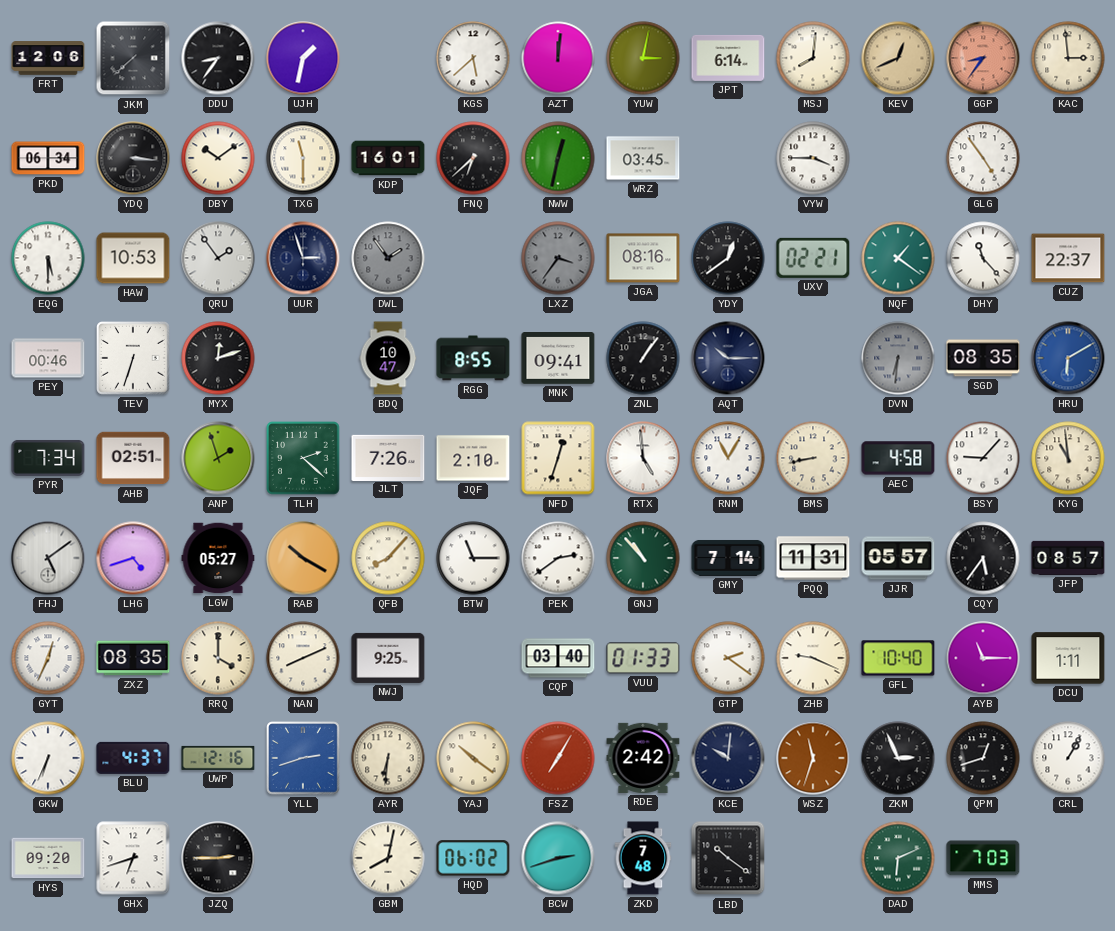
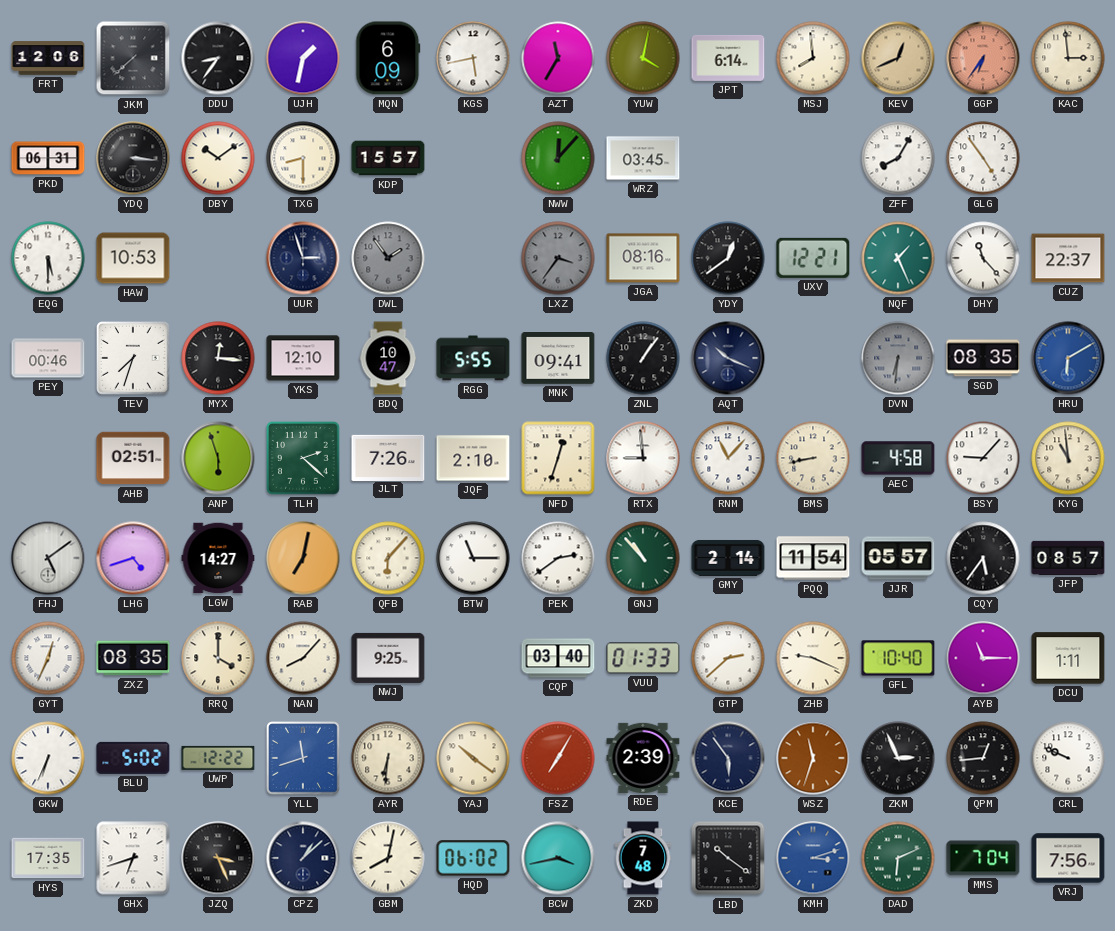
MQN: none -> 6:09 (388, 58)
KGS: 5:38 -> 5:43 (473, 58)
AZT: 12:01 -> 11:35 (558, 58)
YUW: 3:02 -> 4:02 (643, 58)
MSJ: 8:01 -> 7:59 (813, 58)
GGP: 8:36 -> 6:36 (983, 58)
PKD: 06:34 -> 06:31 (48, 158)
TXG: 11:30 -> 8:30 (303, 158)
KDP: 16:01 -> 15:57 (388, 158)
FNQ: 6:38 -> none (473, 158)
NWW: 12:32 -> 12:07 (558, 158)
VYW: 3:45 -> none (813, 158)
ZFF: none -> 8:05 (898, 158)
QRU: 1:54 -> none (218, 258)
UXV: 02:21 -> 12:21 (813, 258)
NQF: 1:21 -> 1:26 (898, 258)
TEV: 6:33 -> 7:33 (134, 359)
MYX: 12:12 -> 12:16 (218, 358)
YKS: none -> 12:10 (303, 358)
RGG: 8:55 -> 5:55 (473, 358)
AQT: 10:15 -> 10:19 (728, 358)
PYR: 7:34 -> none (48, 458)
ANP: 1:57 -> 5:57 (218, 458)
RTX: 4:59 -> 8:59 (643, 458)
RNM: 11:05 -> 11:07 (728, 458)
LGW: 05:27 -> 14:27 (218, 558)
RAB: 10:20 -> 7:02 (303, 558)
QFB: 8:07 -> 6:07 (388, 558)
GMY: 7:14 -> 2:14 (728, 558)
PQQ: 11:31 -> 11:54 (813, 558)
NAN: 8:11 -> 8:07 (303, 658)
GTP: 2:21 -> 2:38 (728, 658)
BLU: 4:37 -> 5:02 (133, 758)
UWP: 12:16 -> 12:22 (218, 758)
YLL: 2:42 -> 11:42 (304, 759)
RDE: 2:42 -> 2:39 (643, 758)
KCE: 10:01 -> 5:54 (728, 758)
QPM: 12:42 -> 12:44 (983, 758)
CRL: 1:05 -> 9:49 (1068, 758)
HYS: 09:20 -> 17:35 (48, 858)
JZQ: 2:45 -> 3:26 (218, 858)
CPZ: none -> 1:08 (303, 858)
BCW: 2:42 -> 3:43 (558, 858)
KMH: none -> 3:12 (813, 858)
MMS: 7:03 -> 7:04 (983, 858)
VRJ: none -> 7:56 (1068, 858)
